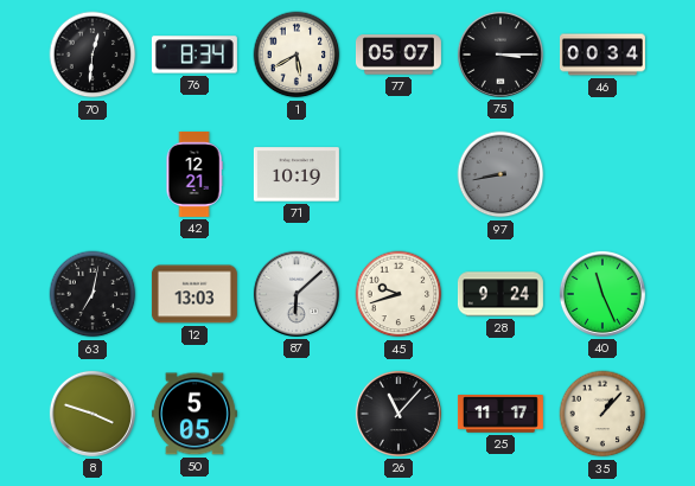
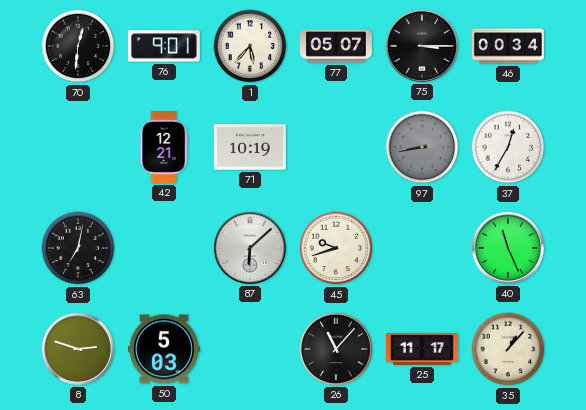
76: 8:34 -> 9:01 (164, 46)
1: 5:40 -> 5:37 (250, 46)
37: none -> 12:35 (508, 147)
12: 13:03 -> none (195, 294)
28: 9:24 -> none (500, 294)
8: 3:48 -> 2:48 (78, 349)
50: 5:05 -> 5:03 (164, 349)
